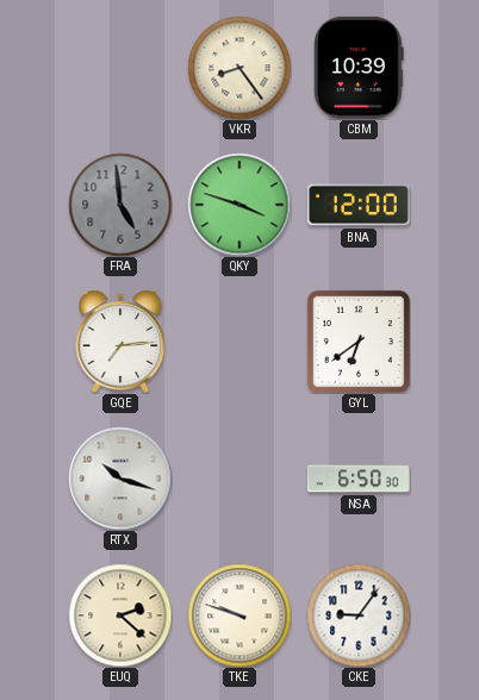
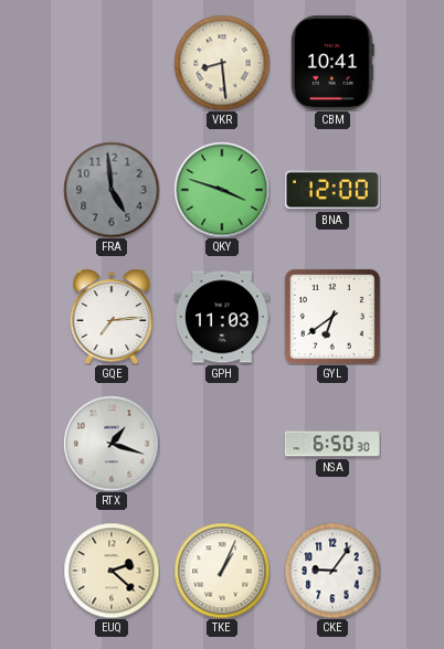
VKR: 8:24 -> 8:29 (222, 63)
CBM: 10:39 -> 10:41 (334, 63)
GPH: none -> 11:03 (222, 317)
RTX: 10:18 -> 1:18 (112, 444)
TKE: 9:48 -> 1:04 (222, 571)
